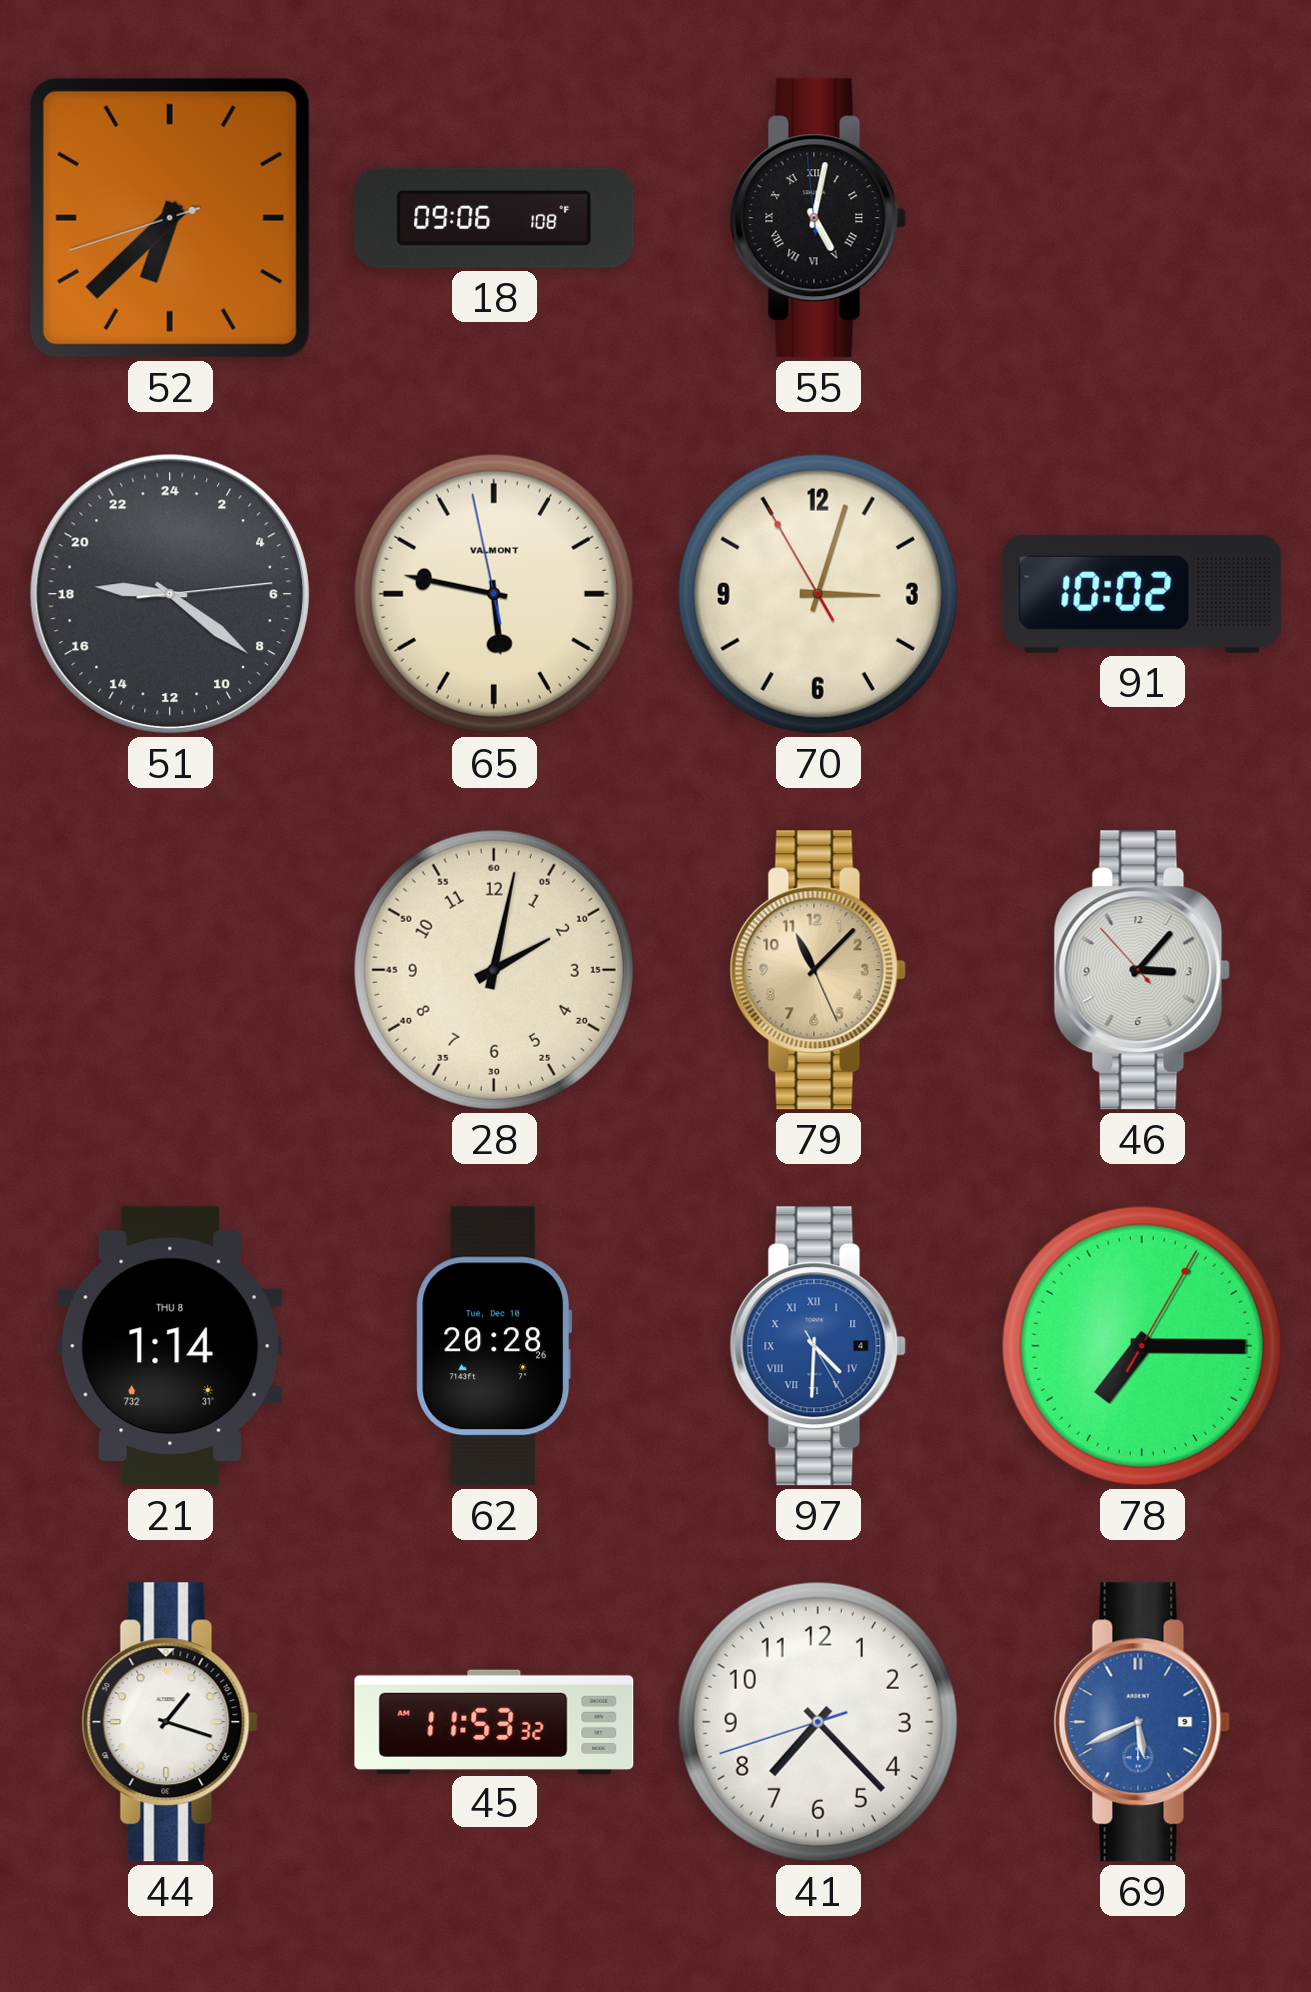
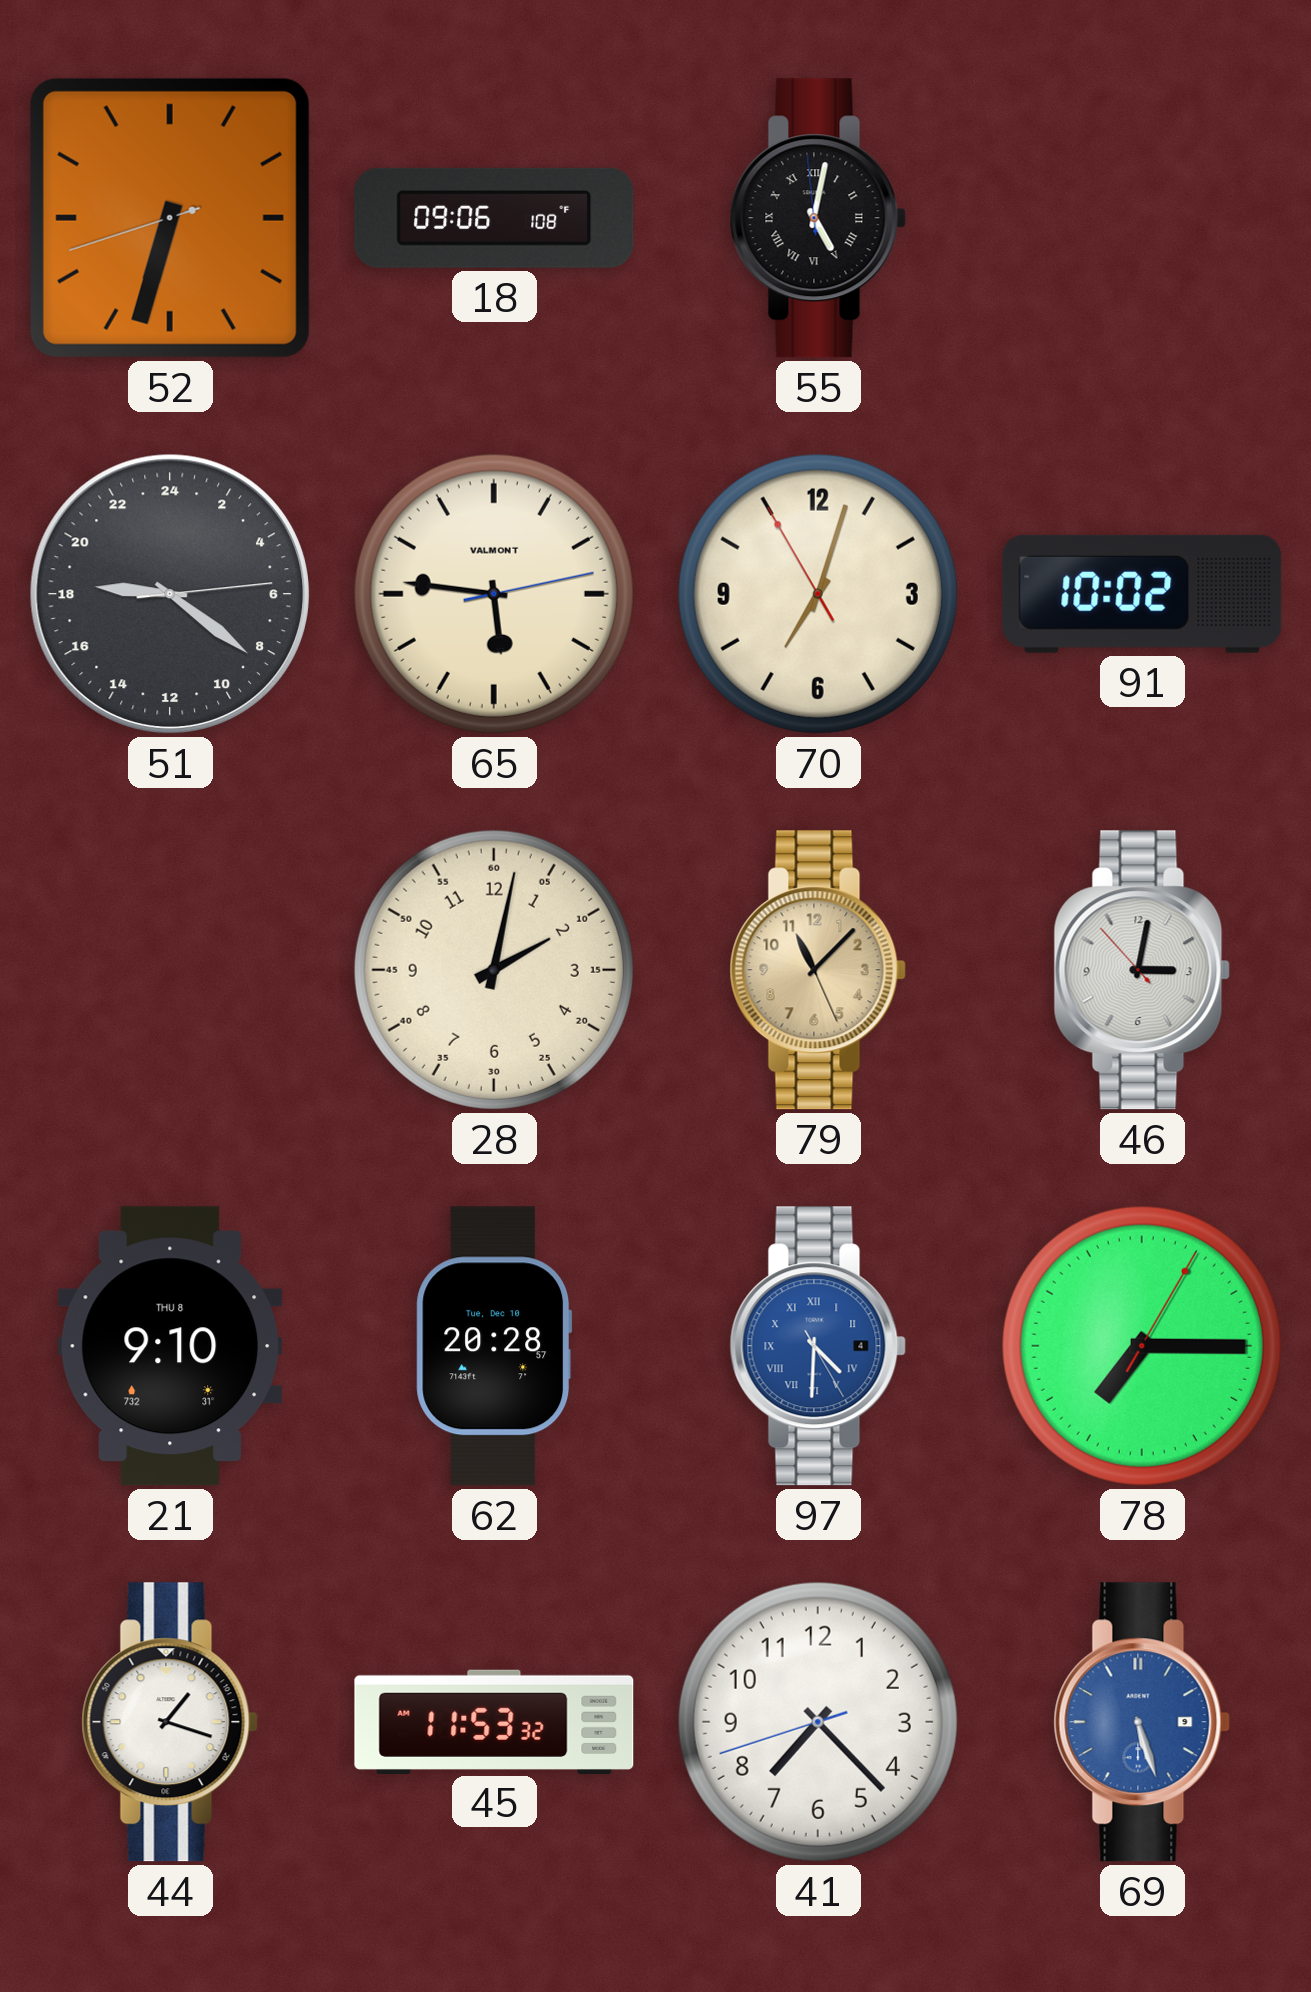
52: 6:37 -> 6:32 (170, 218)
65: 5:46:58 -> 5:46:13 (494, 594)
70: 3:02 -> 7:02 (818, 594)
46: 3:06 -> 3:01 (1142, 970)
21: 1:14 -> 9:10 (169, 1346)
62: 20:28:26 -> 20:28:57 (494, 1346)
69: 5:41 -> 5:27 (1142, 1722)
